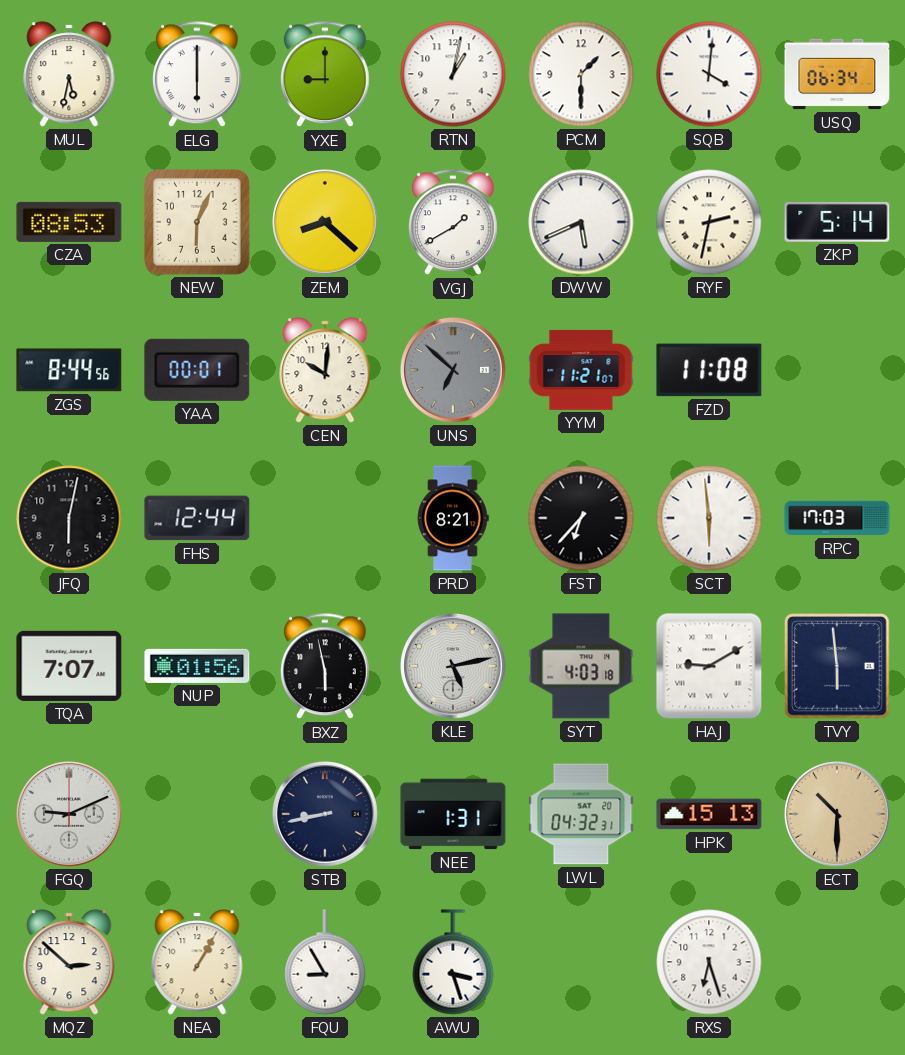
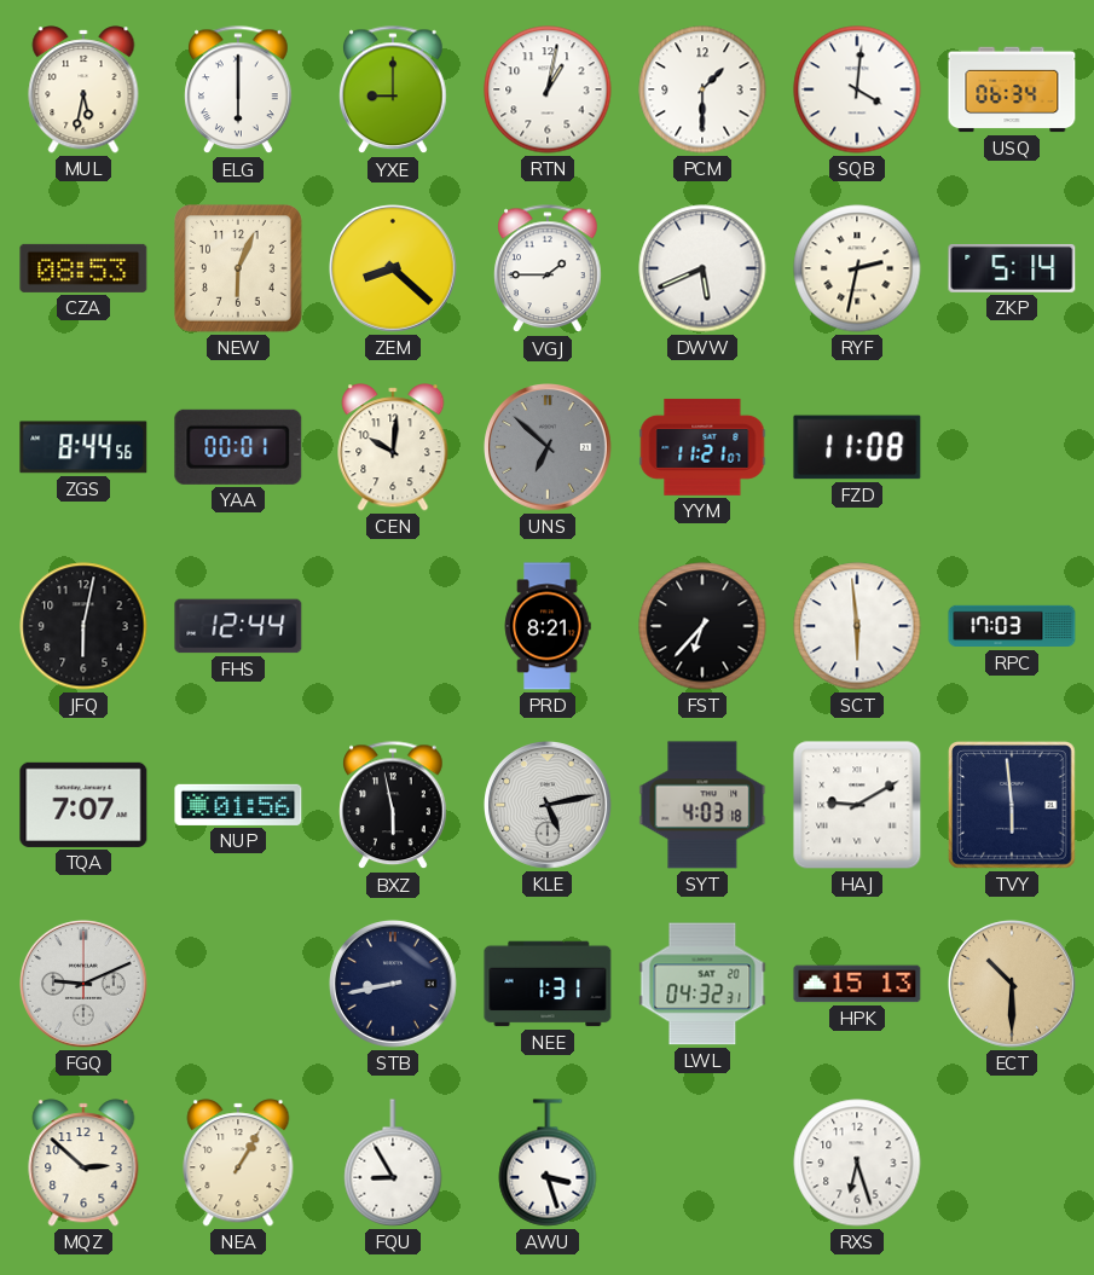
VGJ: 1:40 -> 1:45 (548, 270)
